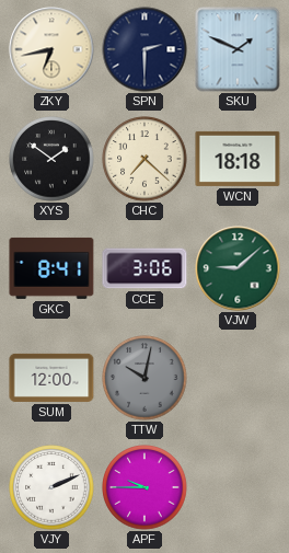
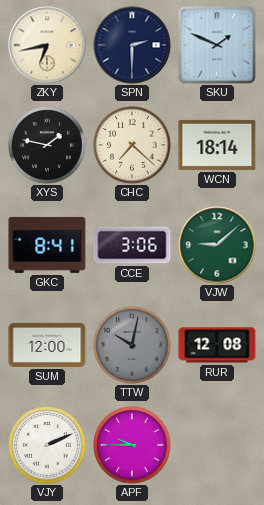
XYS: 1:51 -> 1:47 (47, 145)
WCN: 18:18 -> 18:14 (217, 145)
RUR: none -> 12:08 (217, 345)
